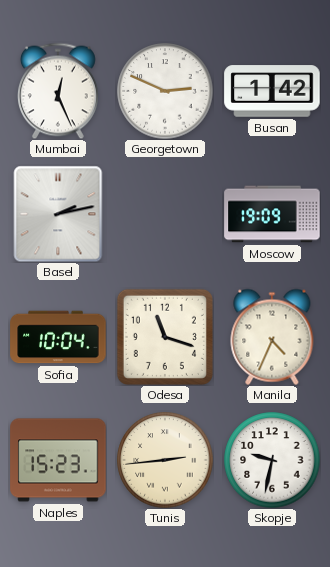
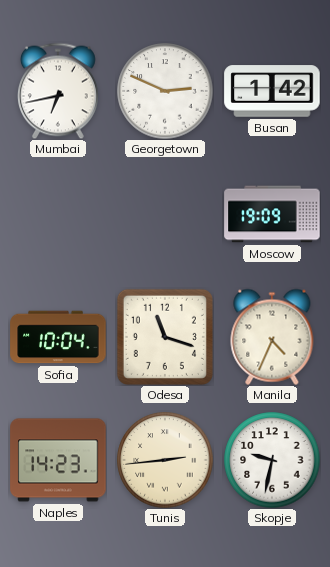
Mumbai: 12:26 -> 6:43 (58, 91)
Basel: 2:13 -> none (58, 214)
Naples: 15:23 -> 14:23 (58, 460)
